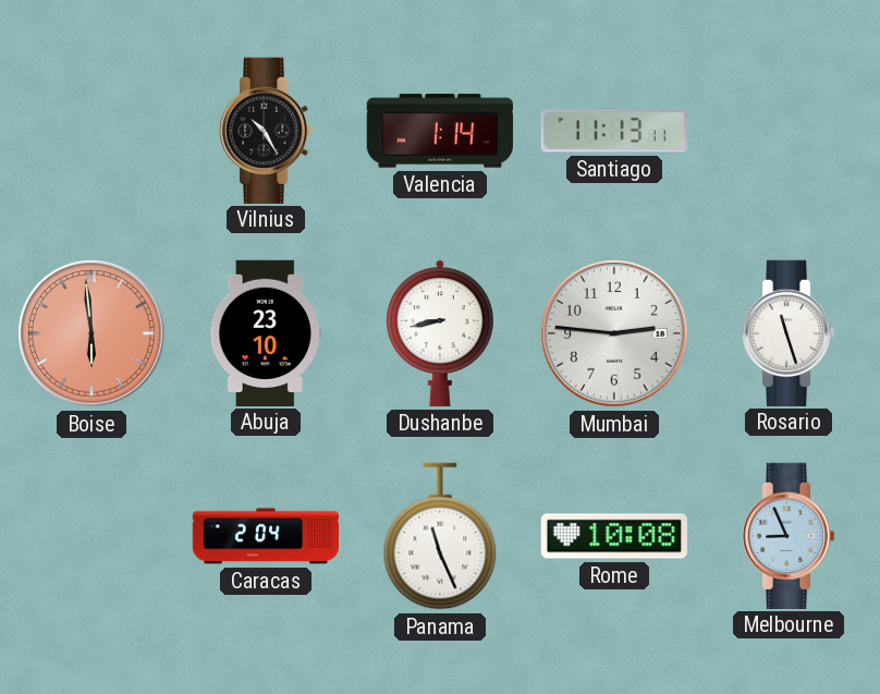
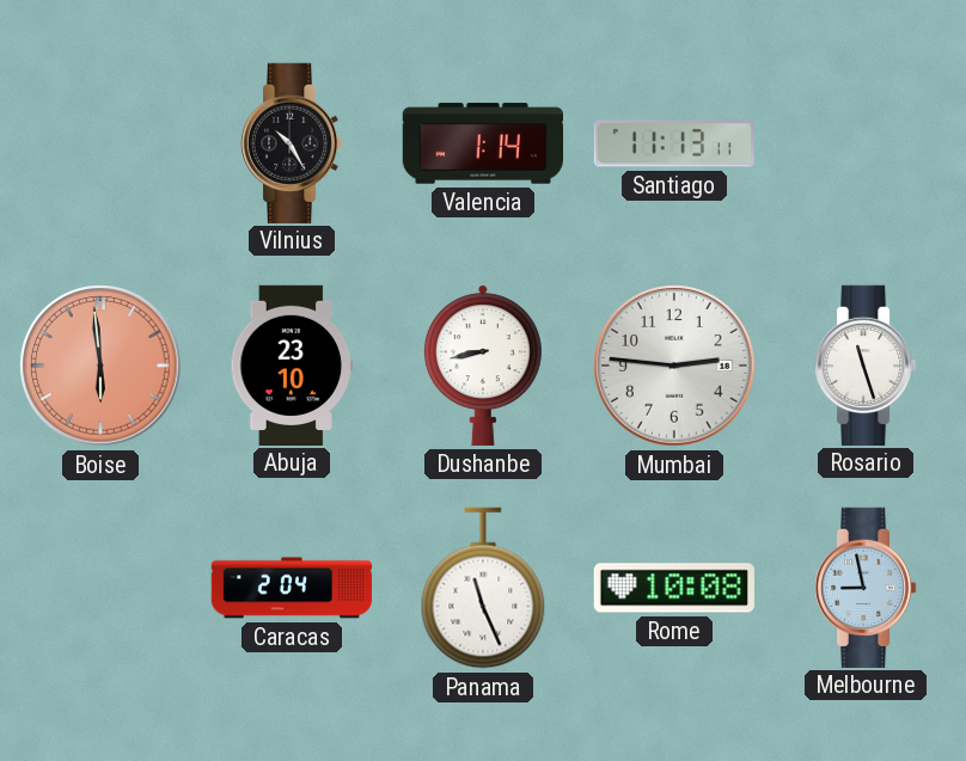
Melbourne: 8:56 -> 8:58 (866, 587)
